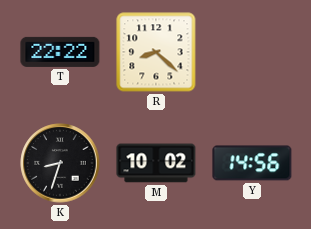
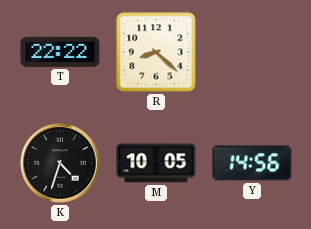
K: 8:33 -> 4:33 (60, 163)
M: 10:02 -> 10:05 (156, 163)
